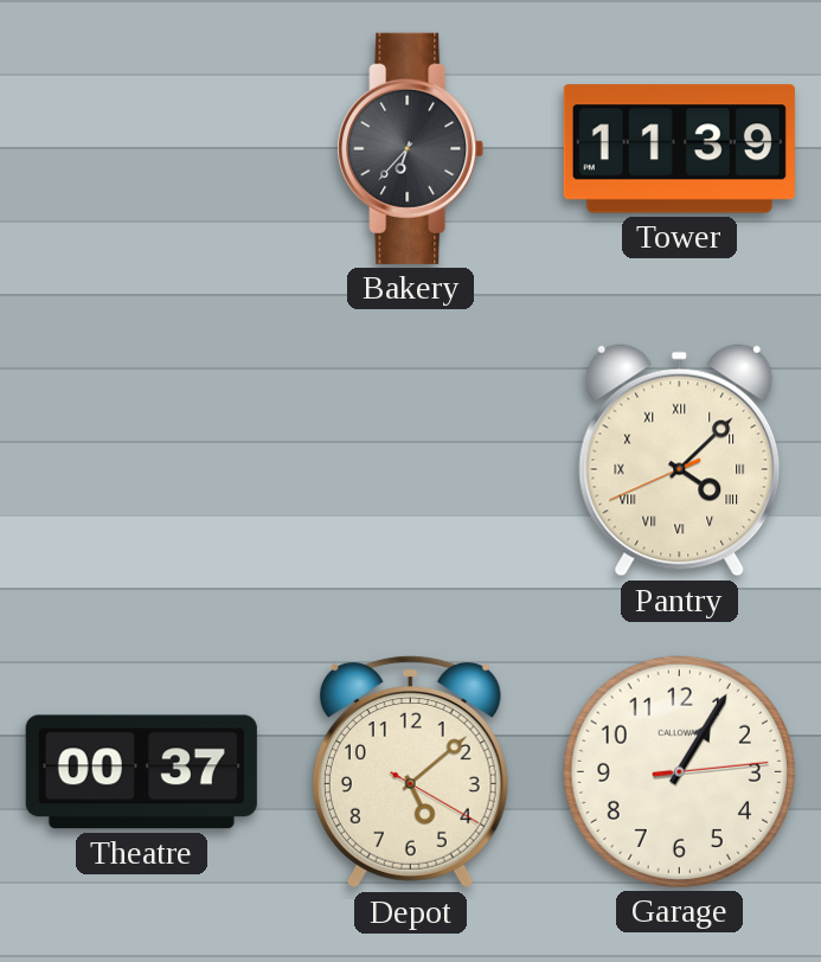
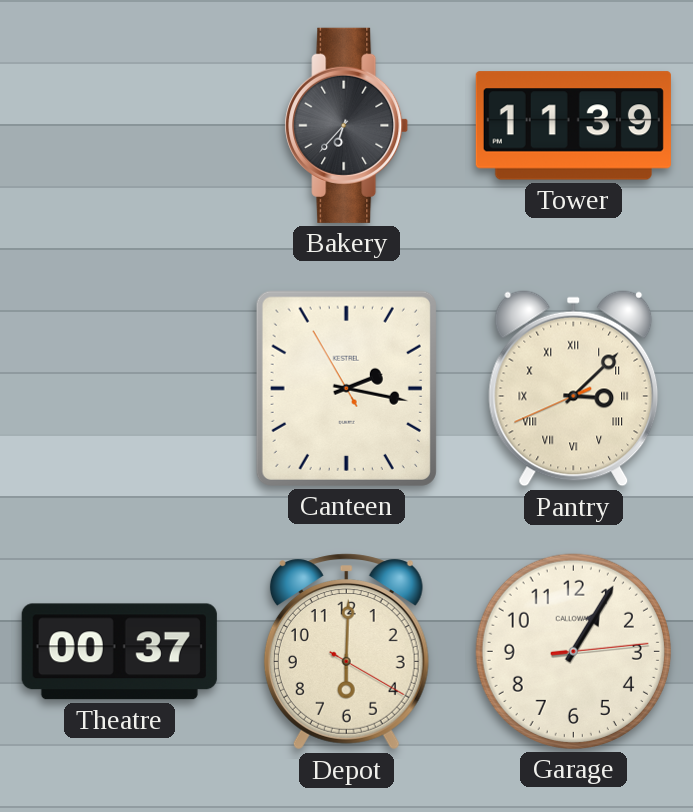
Canteen: none -> 2:16 (346, 388)
Pantry: 4:07 -> 3:07 (574, 389)
Depot: 5:08 -> 6:00 (346, 652)
